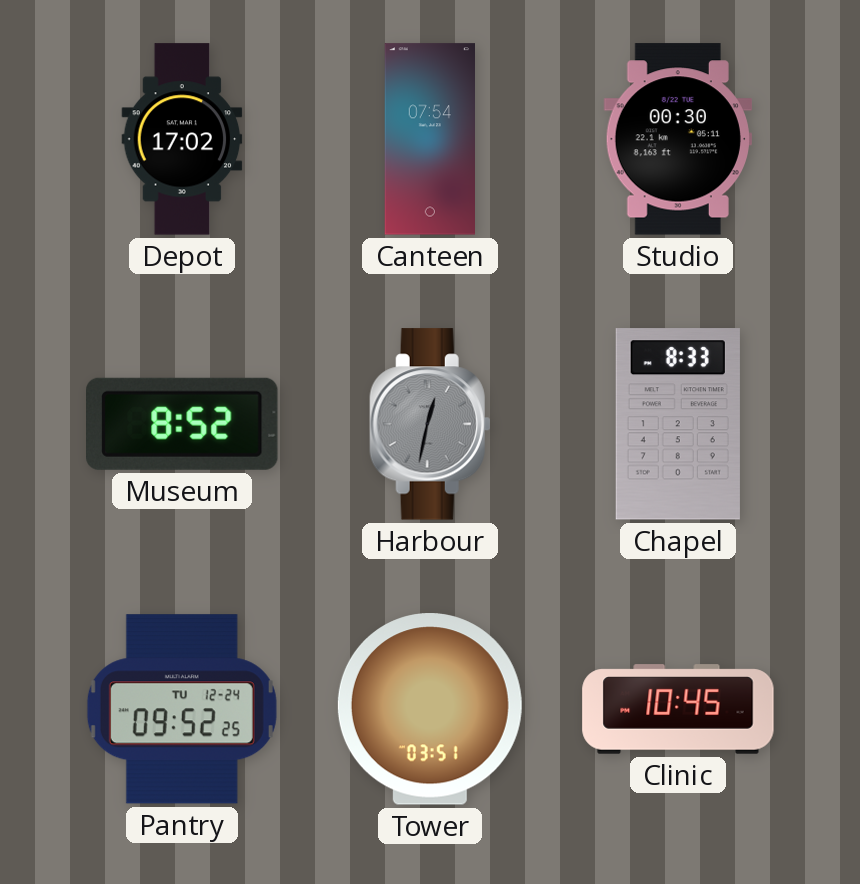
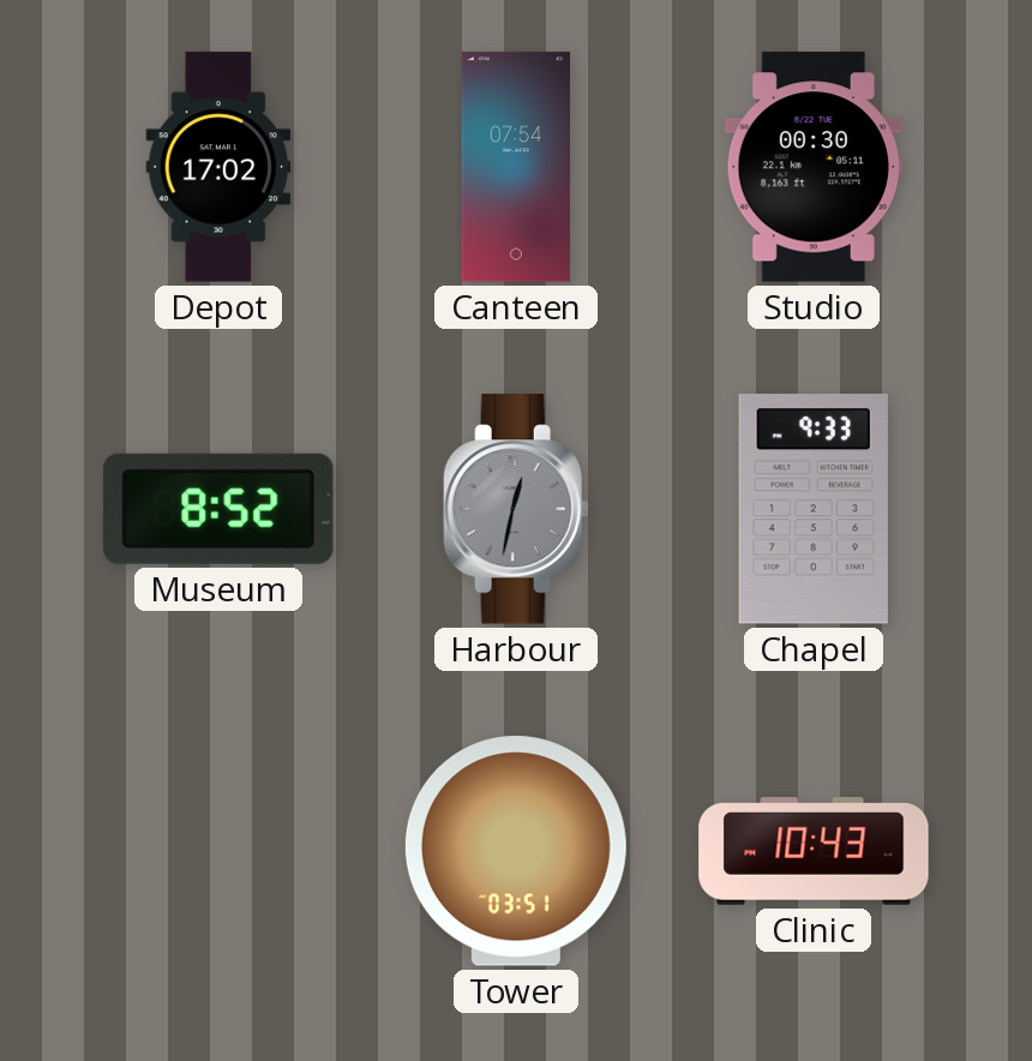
Chapel: 8:33 -> 9:33 (814, 509)
Pantry: 09:52 -> none (182, 709)
Clinic: 10:45 -> 10:43 (814, 851)
